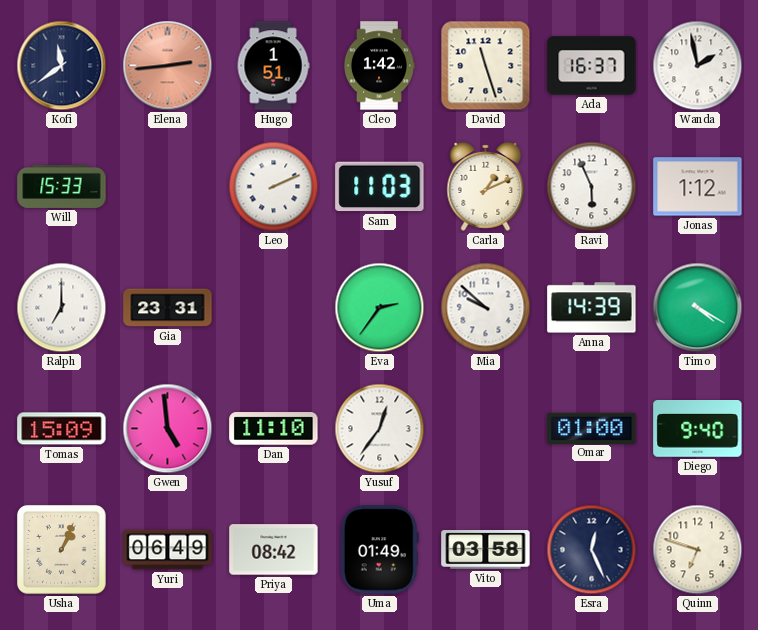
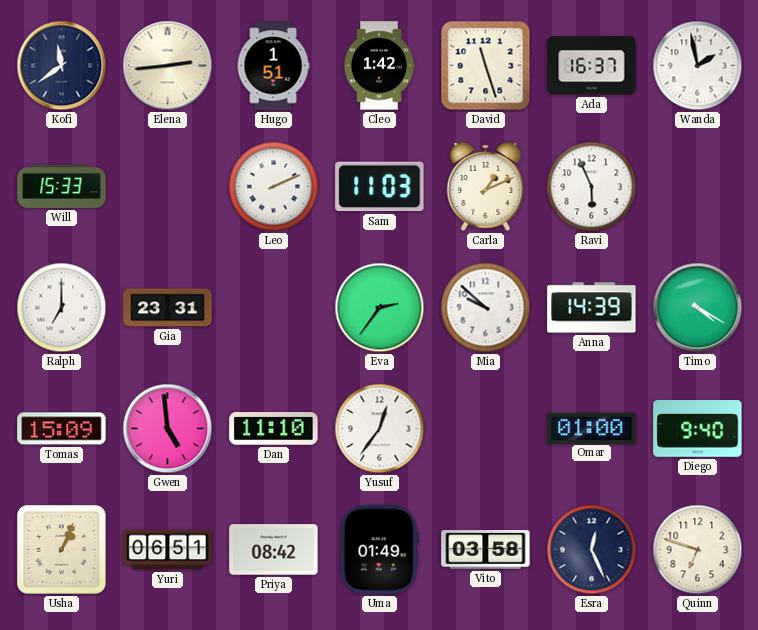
Elena dial: salmon -> cream (168, 66)
Jonas: 1:12 -> none (698, 187)
Yuri: 06:49 -> 06:51 (168, 550)
